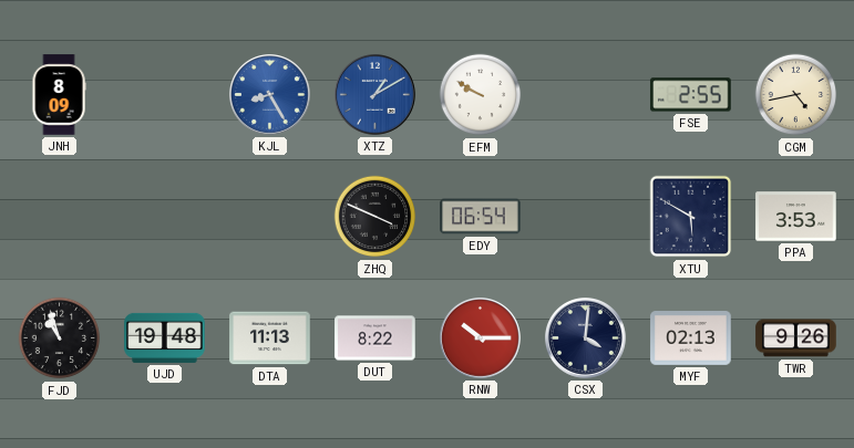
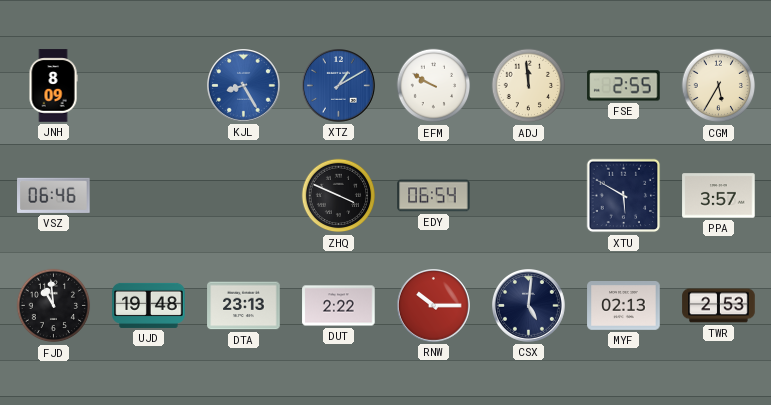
ADJ: none -> 11:59 (529, 86)
CGM: 4:43 -> 5:35 (719, 86)
VSZ: none -> 06:46 (54, 195)
PPA: 3:53 -> 3:57 (719, 196)
FJD: 10:57 -> 10:59 (54, 306)
DTA: 11:13 -> 23:13 (244, 306)
DUT: 8:22 -> 2:22 (339, 306)
CSX: 4:01 -> 5:01 (529, 306)
TWR: 9:26 -> 2:53 (719, 306)
